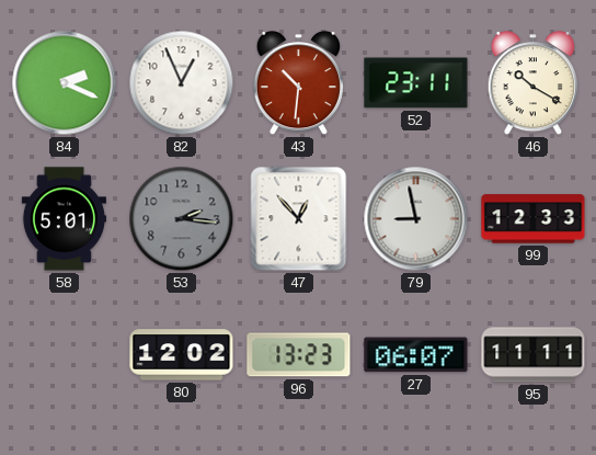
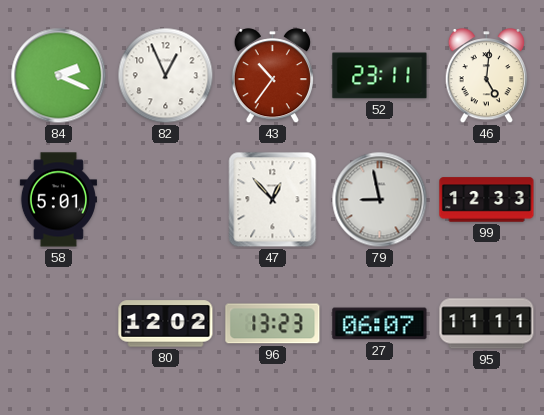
43: 10:31 -> 10:36 (272, 76)
46: 10:20 -> 5:01 (486, 76)
53: 2:16 -> none (182, 219)
